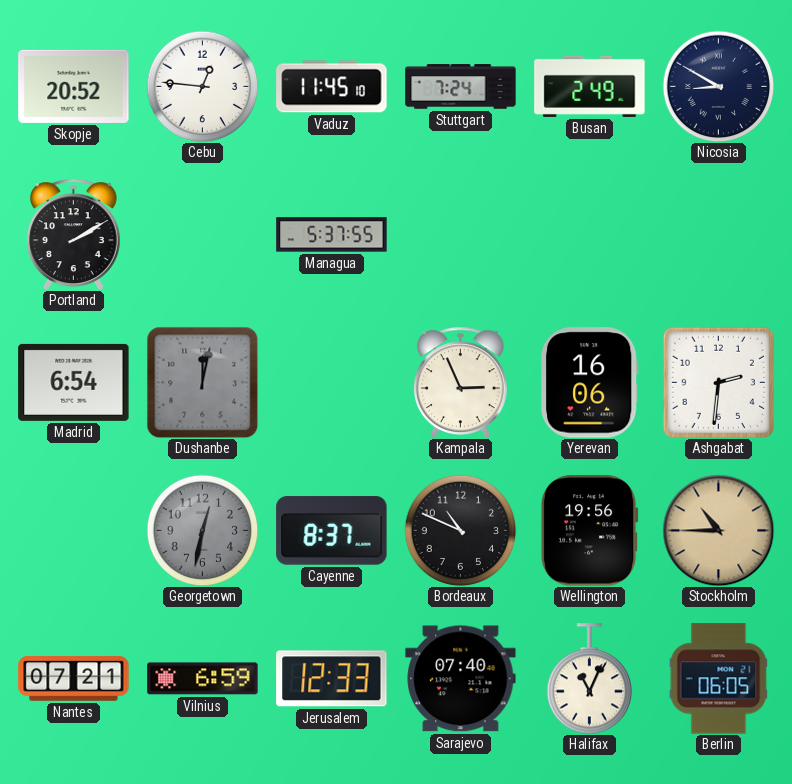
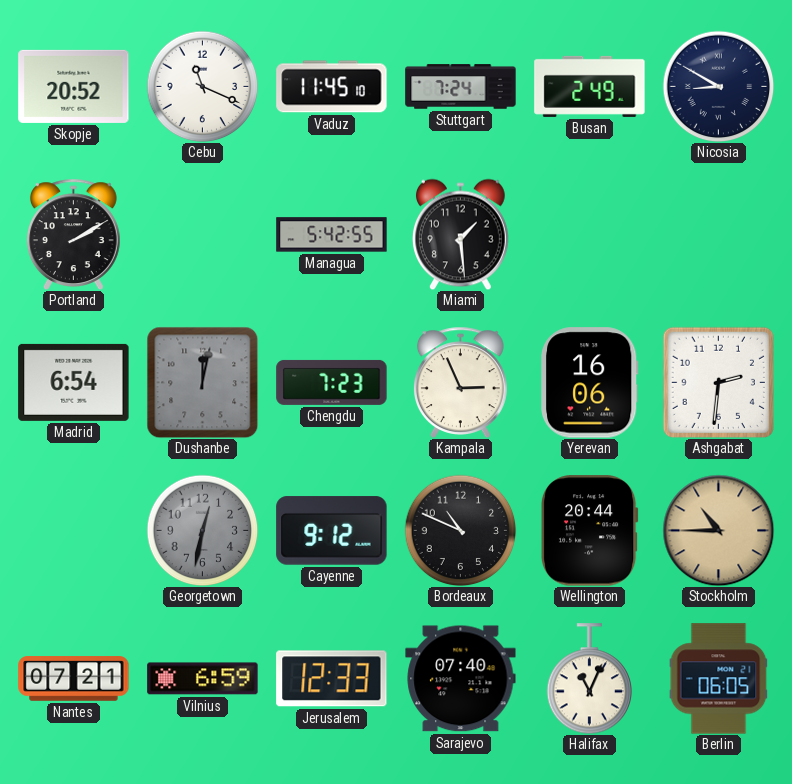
Cebu: 12:46 -> 11:19 (202, 86)
Managua: 5:37 -> 5:42 (332, 235)
Miami: none -> 1:29 (460, 234)
Chengdu: none -> 7:23 (332, 382)
Cayenne: 8:37 -> 9:12 (332, 531)
Wellington: 19:56 -> 20:44 (589, 531)
